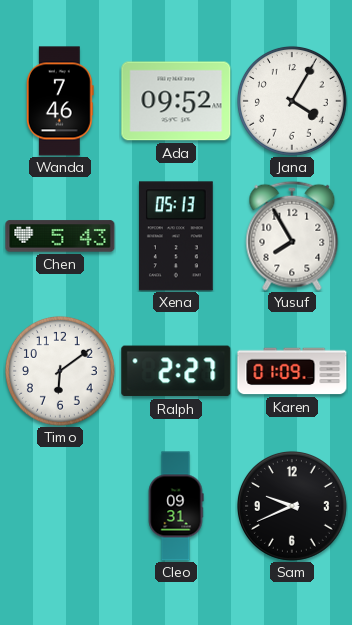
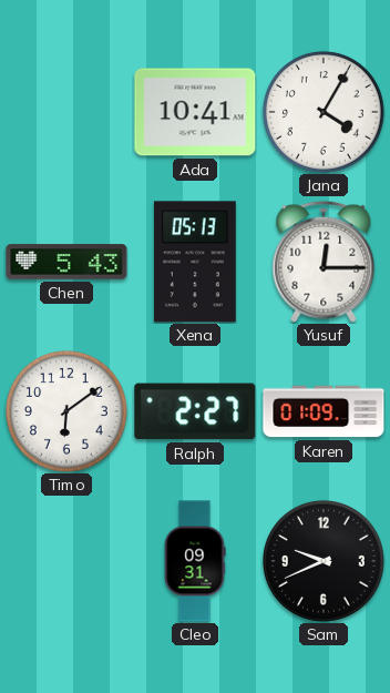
Wanda: 7:46 -> none (60, 101)
Ada: 09:52 -> 10:41 (195, 112)
Yusuf: 7:55 -> 12:15 (324, 262)
